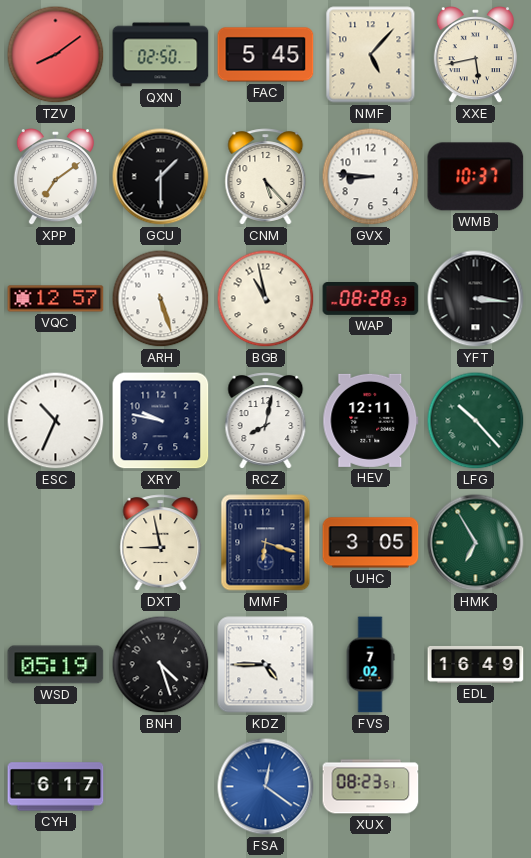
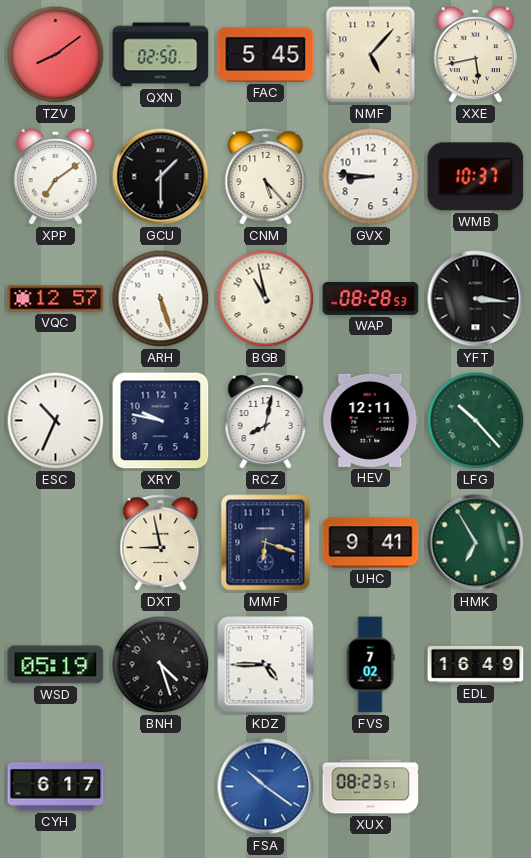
UHC: 3:05 -> 9:41 (371, 543)
FSA: 12:21 -> 10:21 (266, 787)
